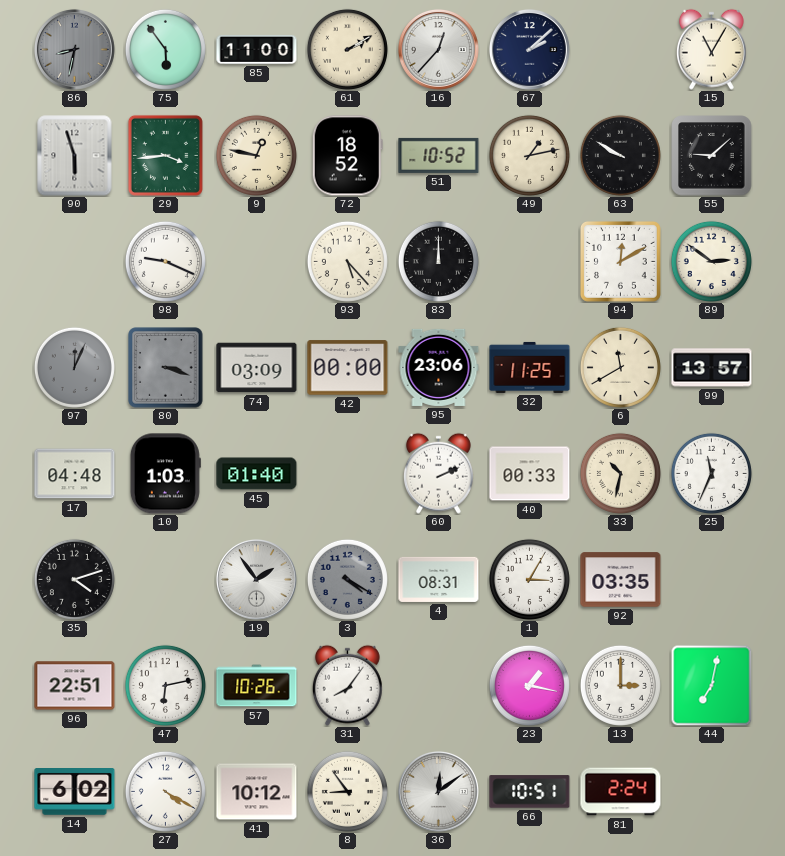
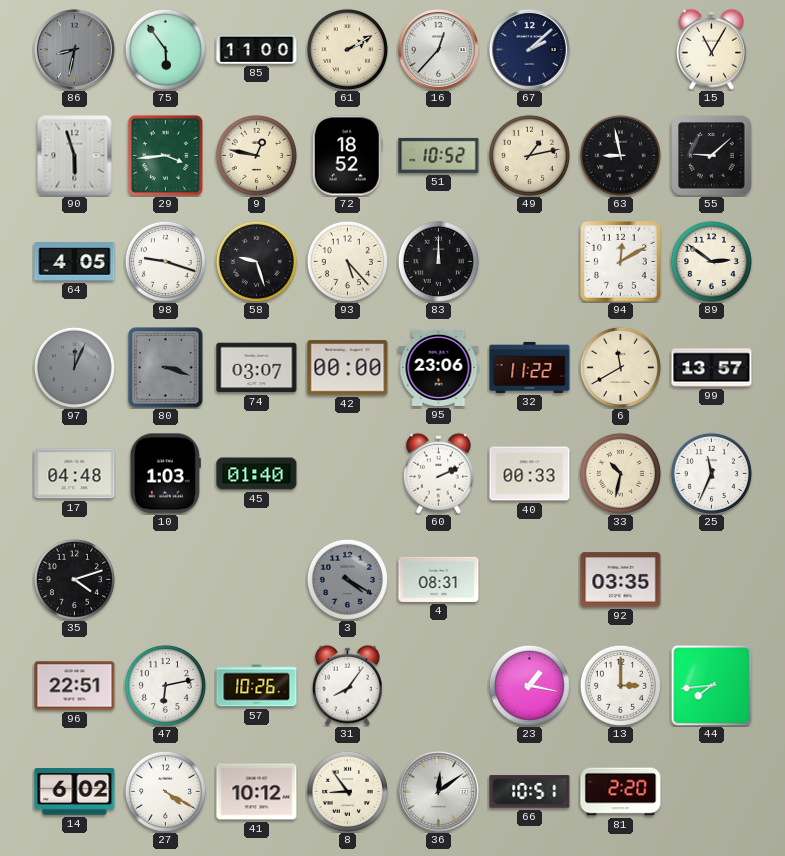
63: 9:50 -> 8:58 (620, 155)
64: none -> 4:05 (75, 262)
98: 9:19 -> 9:18 (165, 261)
58: none -> 9:27 (256, 261)
74: 03:09 -> 03:07 (257, 368)
32: 11:25 -> 11:22 (530, 367)
19: 1:54 -> none (256, 579)
1: 3:05 -> none (529, 579)
44: 7:02 -> 7:44 (711, 685)
81: 2:24 -> 2:20 (621, 792)
